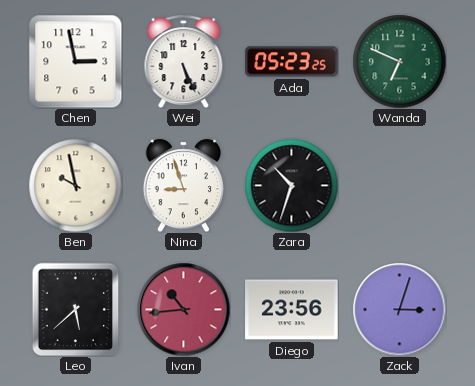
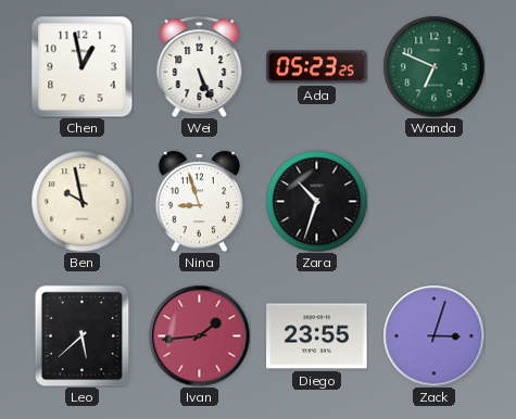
Chen: 2:58 -> 12:58 (81, 66)
Ivan: 10:44 -> 1:44 (199, 335)
Diego: 23:56 -> 23:55 (317, 337)
